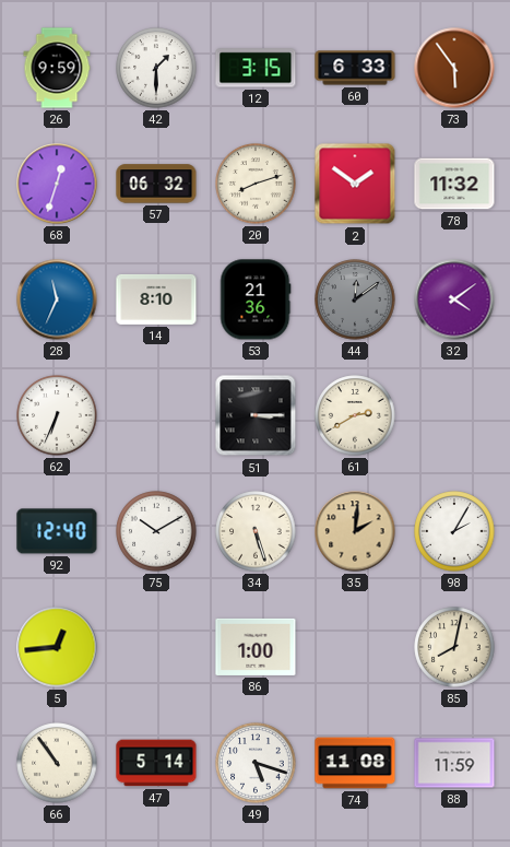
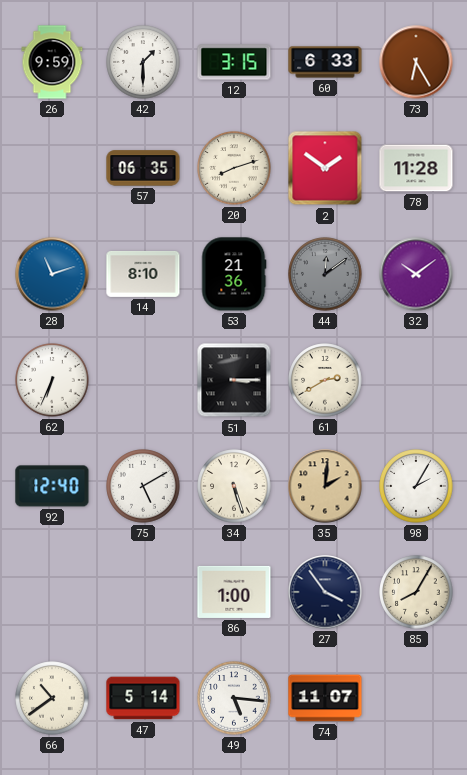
73: 5:54 -> 6:25 (416, 62)
68: 12:33 -> none (57, 184)
57: 06:32 -> 06:35 (143, 168)
78: 11:32 -> 11:28 (416, 168)
28: 11:34 -> 11:12 (52, 274)
32: 4:09 -> 10:09 (416, 274)
75: 10:10 -> 5:10 (143, 486)
5: 12:44 -> none (57, 647)
27: none -> 3:54 (325, 592)
85: 8:02 -> 8:05 (416, 592)
66: 10:54 -> 10:39 (52, 698)
49: 5:18 -> 5:16 (234, 698)
74: 11:08 -> 11:07 (325, 698)
88: 11:59 -> none (454, 763)
